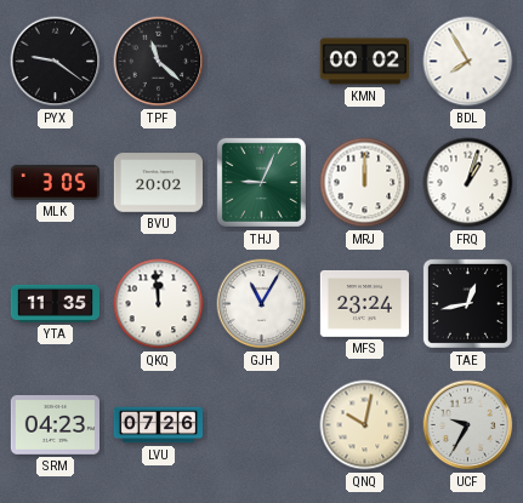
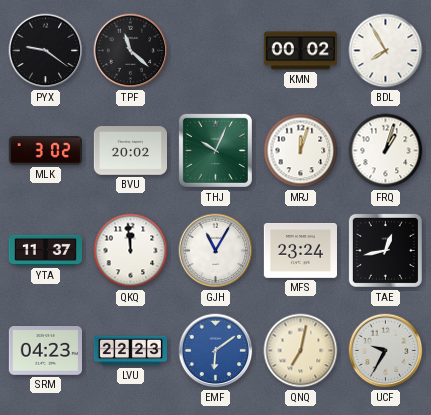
MLK: 3:05 -> 3:02 (45, 151)
THJ: 9:04 -> 10:04 (215, 150)
MRJ: 12:00 -> 12:03 (301, 151)
YTA: 11:35 -> 11:37 (46, 250)
LVU: 07:26 -> 22:23 (131, 351)
EMF: none -> 6:09 (216, 351)
QNQ: 10:02 -> 7:02 (301, 351)
